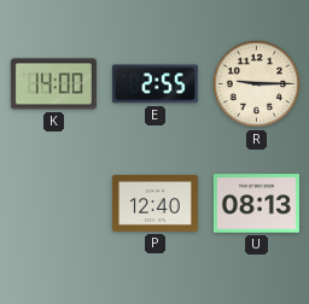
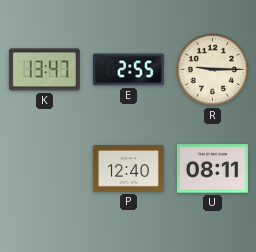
K: 14:00 -> 13:47 (44, 70)
U: 08:13 -> 08:11 (212, 169)
